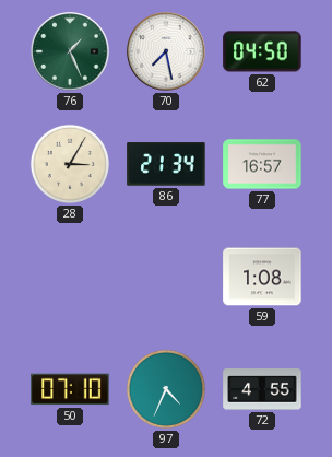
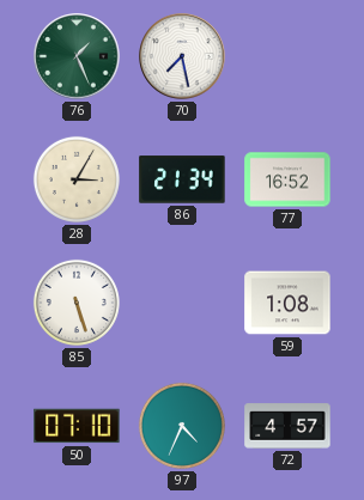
62: 04:50 -> none (262, 51)
77: 16:57 -> 16:52 (287, 179)
85: none -> 5:27 (77, 303)
72: 4:55 -> 4:57 (287, 426)
